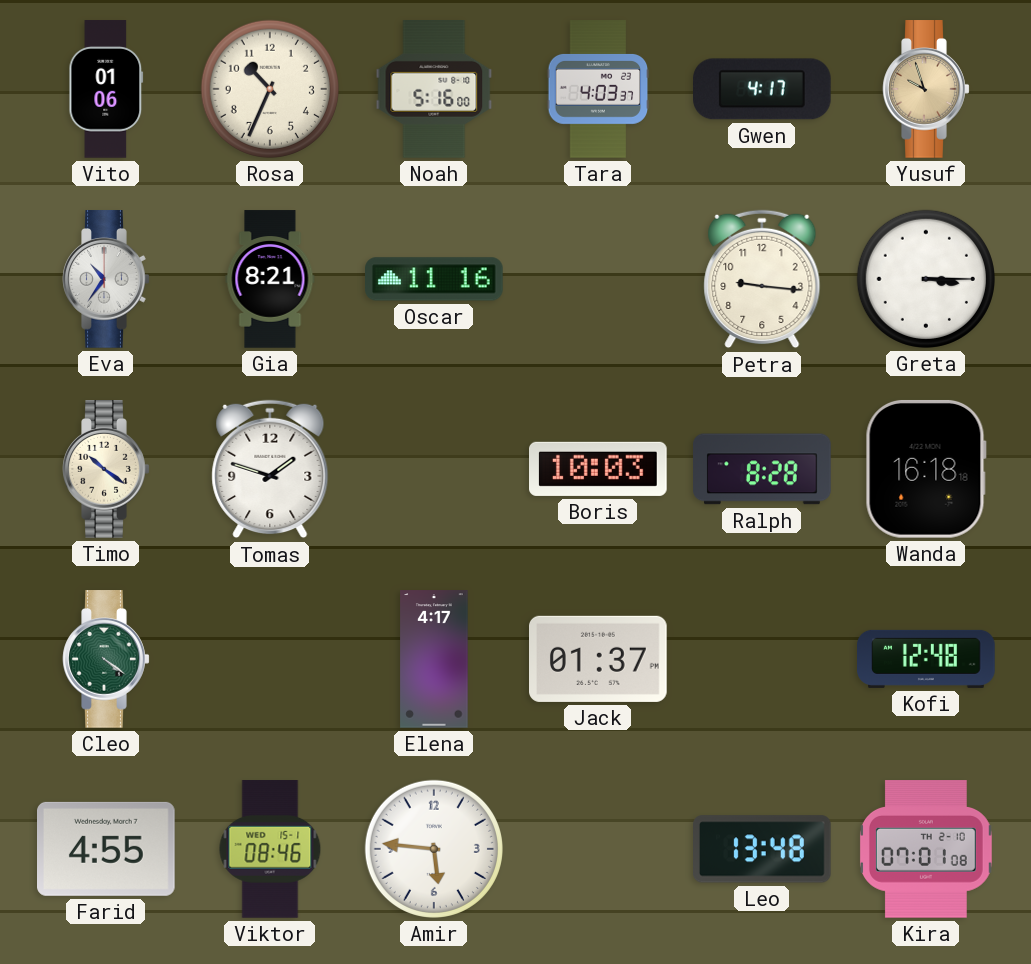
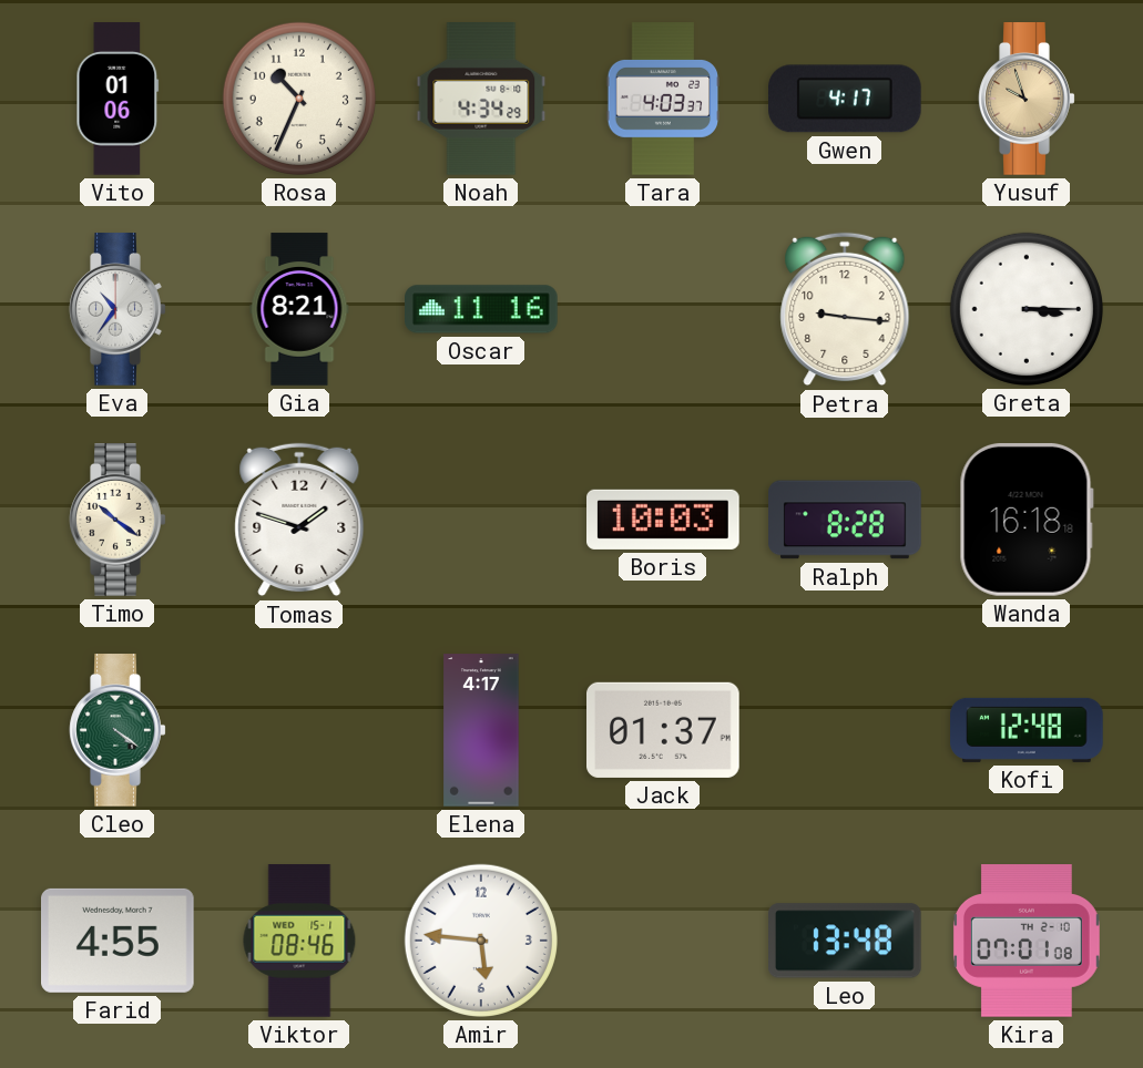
Noah: 5:16 -> 4:34 (481, 100)
